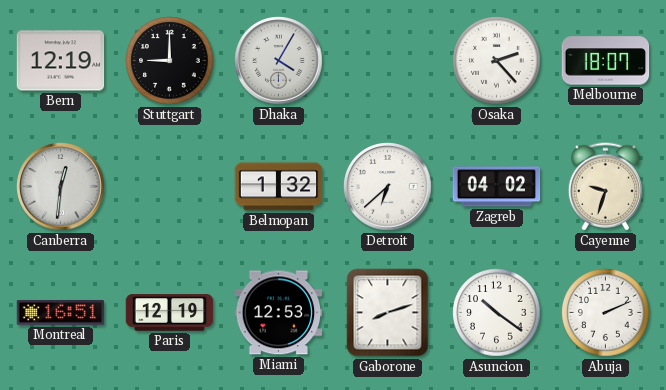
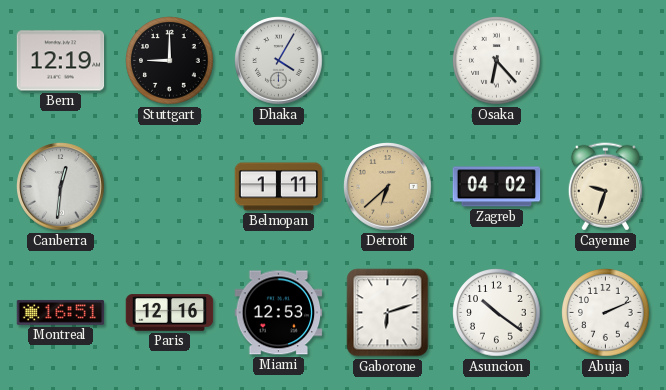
Osaka: 2:23 -> 6:23 (497, 61)
Melbourne: 18:07 -> none (606, 61)
Belmopan: 1:32 -> 1:11 (279, 187)
Detroit dial: white -> champagne (388, 187)
Paris: 12:19 -> 12:16 (170, 313)
Gaborone: 8:12 -> 6:12 (388, 313)
